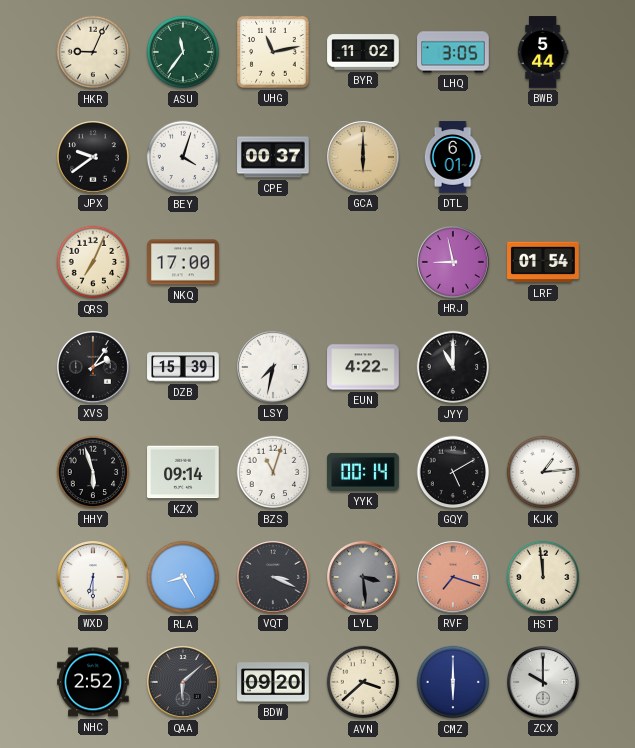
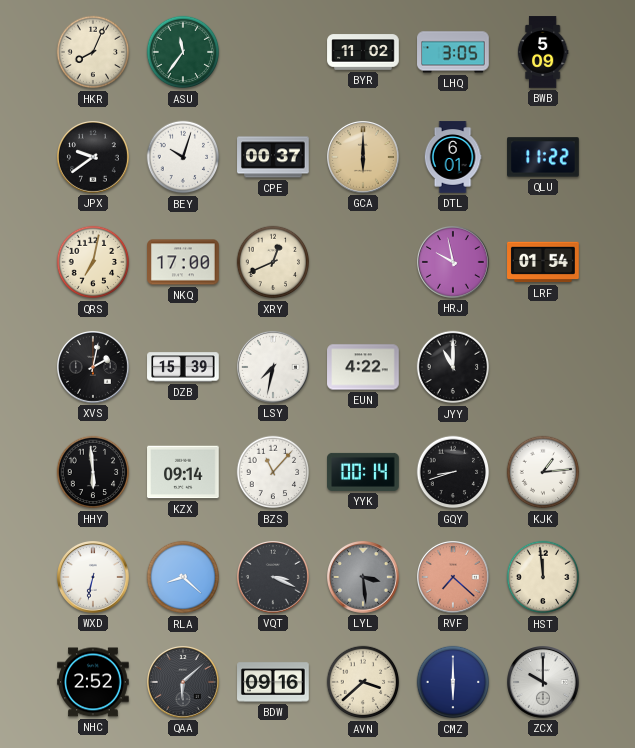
HKR: 9:04 -> 8:04 (93, 52)
UHG: 11:13 -> none (273, 52)
BWB: 5:44 -> 5:09 (543, 52)
BEY: 4:03 -> 10:03 (183, 157)
QLU: none -> 11:22 (543, 157)
QRS: 7:04 -> 7:02 (93, 262)
XRY: none -> 12:41 (273, 262)
HRJ: 8:58 -> 9:58 (454, 263)
XVS: 2:06 -> 2:02 (94, 368)
HHY: 5:57 -> 5:59 (93, 472)
BZS: 11:03 -> 11:07 (273, 472)
GQY: 5:10 -> 8:42 (453, 472)
WXD: 6:30 -> 6:32 (94, 578)
RLA: 8:25 -> 8:22 (183, 577)
RVF: 7:18 -> 7:22 (454, 578)
BDW: 09:20 -> 09:16 (273, 682)
